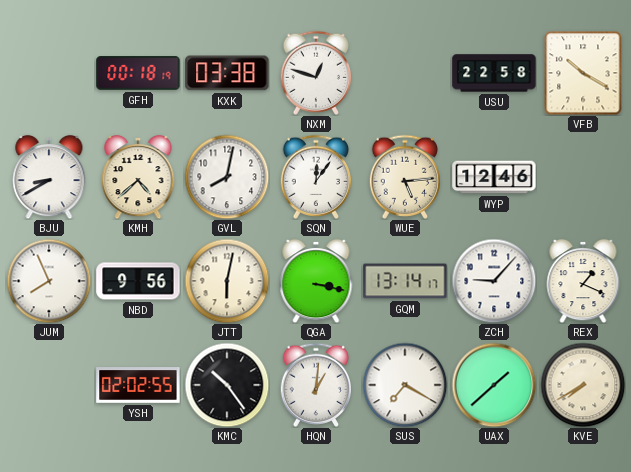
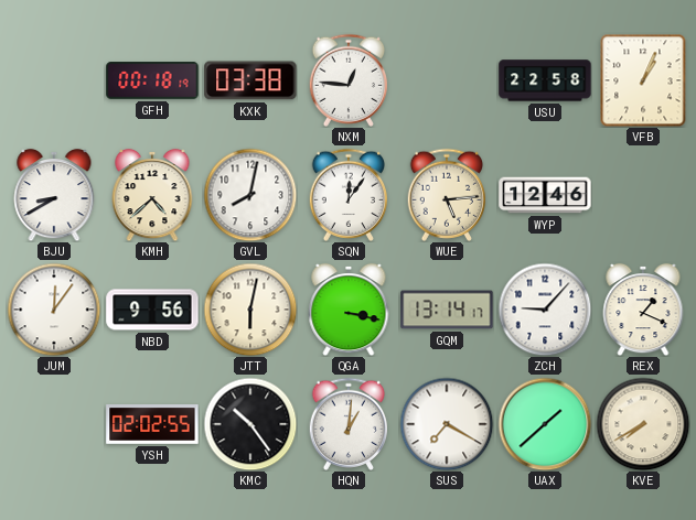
NXM: 12:48 -> 12:46 (347, 80)
VFB: 10:20 -> 1:04 (643, 80)
JUM: 7:56 -> 12:06 (54, 310)
